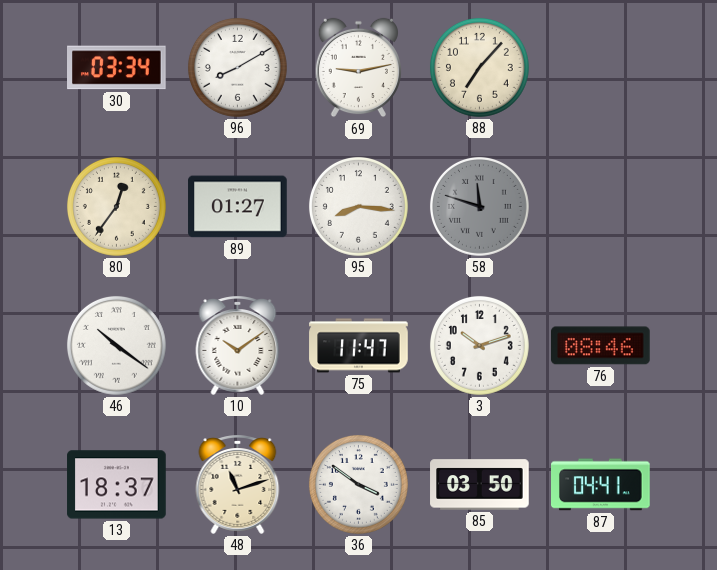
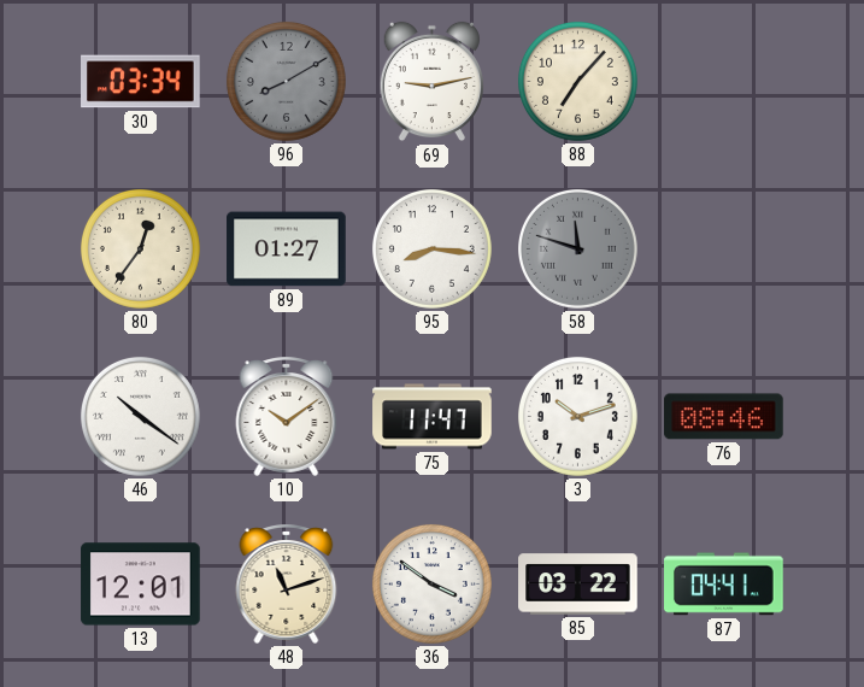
96 dial: white -> grey (286, 81)
13: 18:37 -> 12:01 (141, 585)
85: 03:50 -> 03:22 (578, 585)
